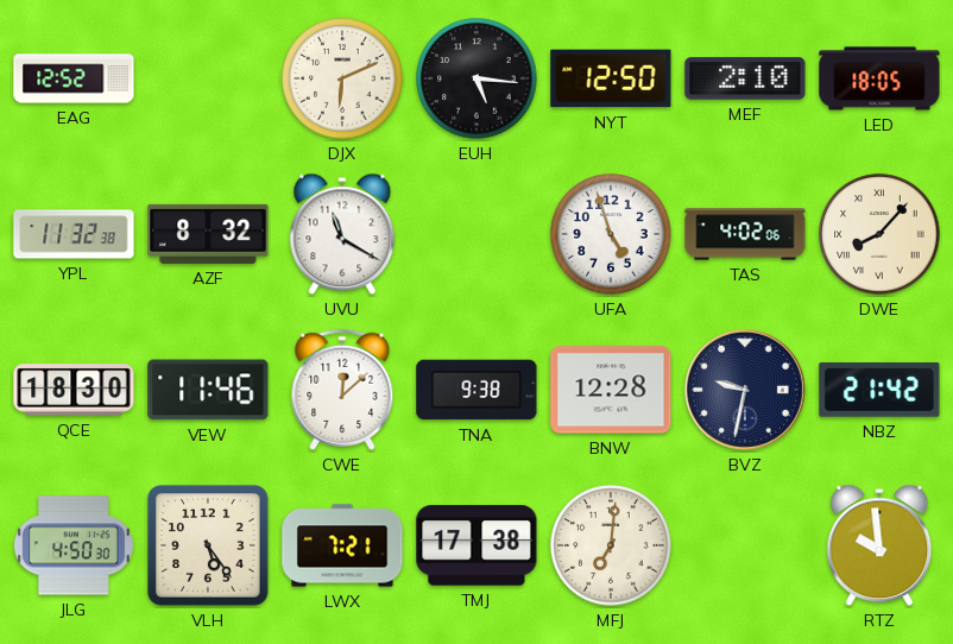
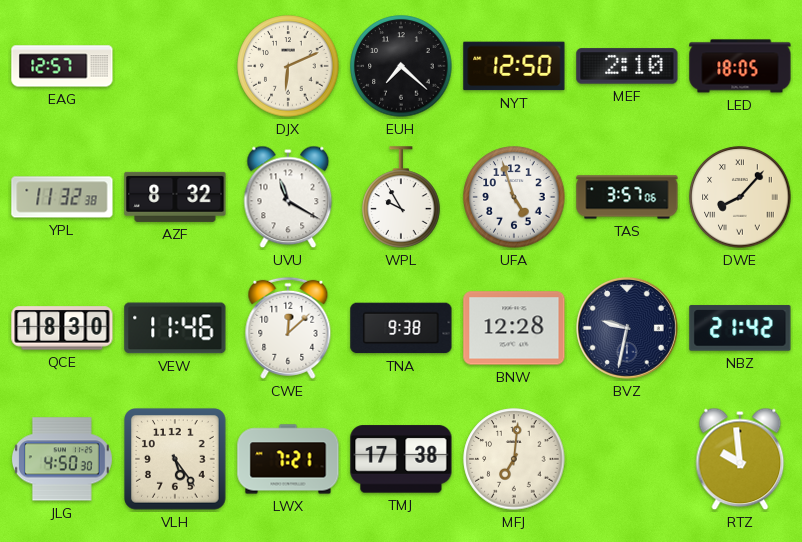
EAG: 12:52 -> 12:57 (62, 66)
EUH: 5:16 -> 7:22 (401, 66)
WPL: none -> 9:55 (401, 197)
TAS: 4:02 -> 3:57 (627, 197)
